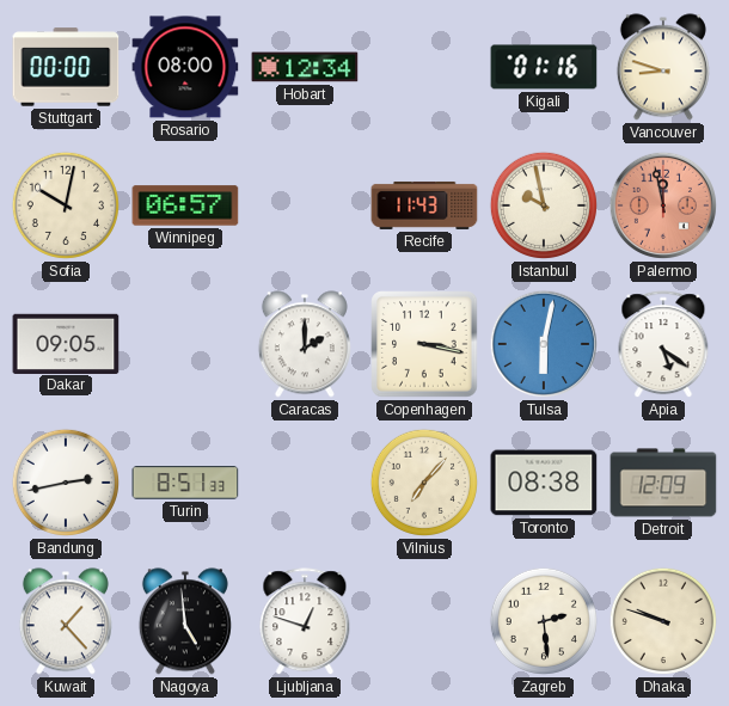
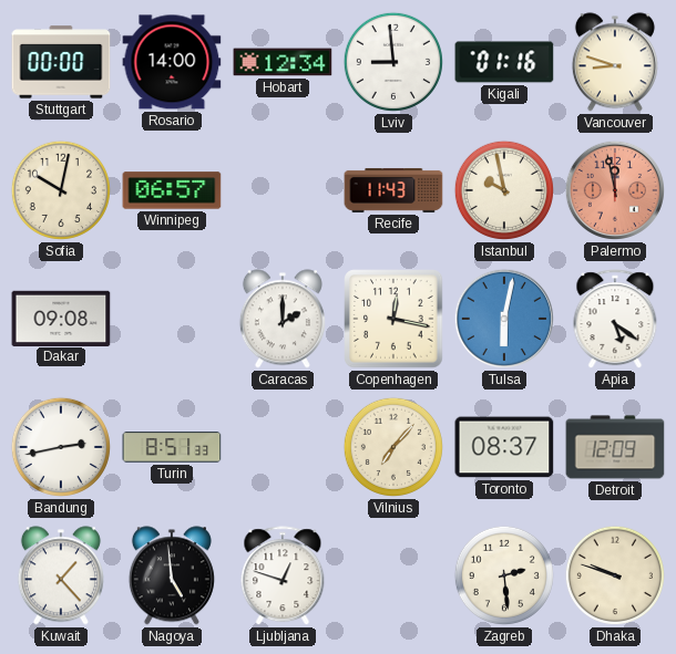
Rosario: 08:00 -> 14:00 (172, 62)
Lviv: none -> 8:59 (393, 62)
Dakar: 09:05 -> 09:08 (61, 318)
Copenhagen: 3:17 -> 12:17 (393, 319)
Toronto: 08:38 -> 08:37 (504, 447)
